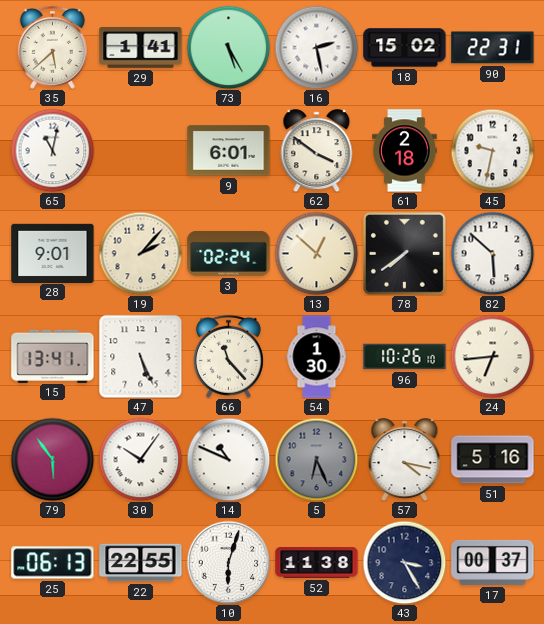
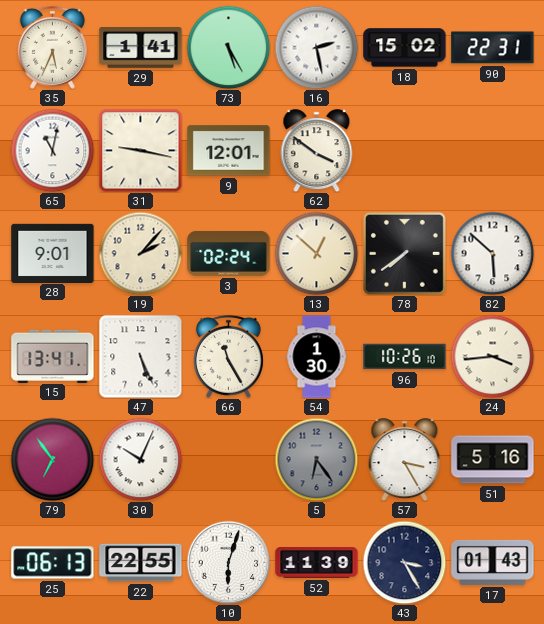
35: 5:38 -> 5:34 (52, 47)
31: none -> 9:17 (140, 150)
9: 6:01 -> 12:01 (229, 151)
61: 2:18 -> none (405, 151)
45: 9:32 -> none (492, 150)
66: 11:23 -> 11:25 (228, 356)
24: 6:44 -> 3:44 (492, 356)
79: 5:54 -> 6:54 (52, 459)
30: 10:06 -> 10:04 (140, 459)
14: 10:49 -> none (228, 459)
5: 6:26 -> 6:24 (316, 459)
57: 4:17 -> 3:25 (405, 460)
52: 11:38 -> 11:39 (317, 563)
17: 00:37 -> 01:43 (493, 562)
